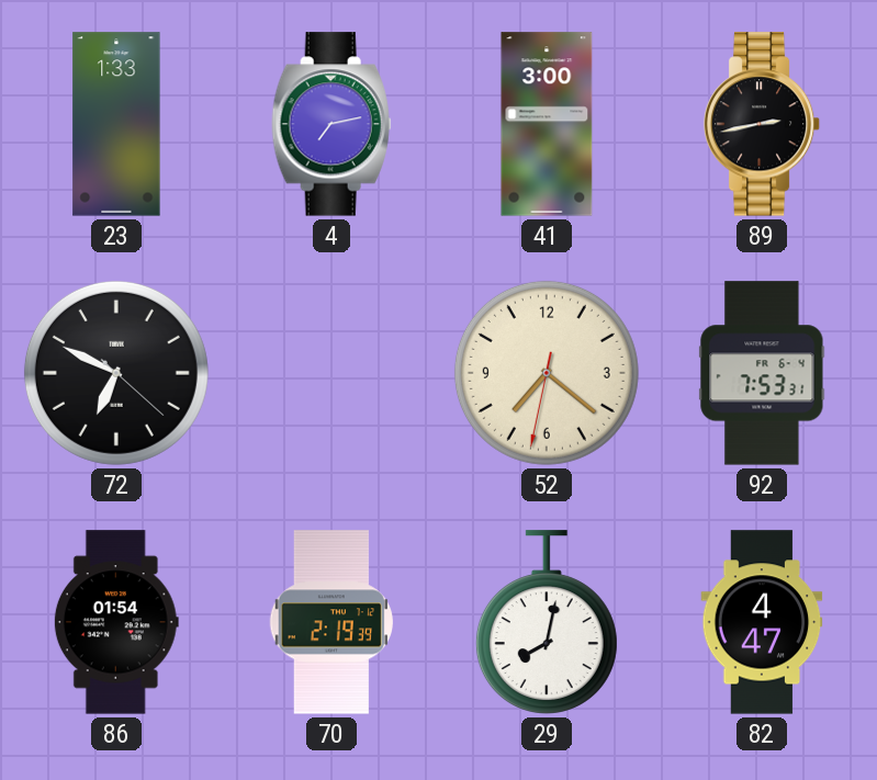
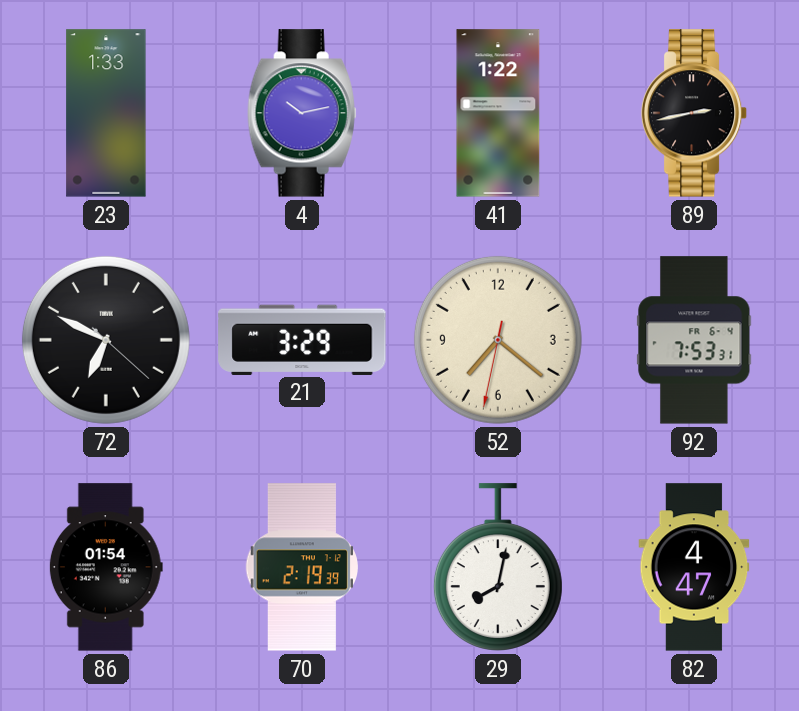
4: 7:13 -> 10:13 (302, 113)
41: 3:00 -> 1:22 (498, 113)
21: none -> 3:29 (302, 339)
